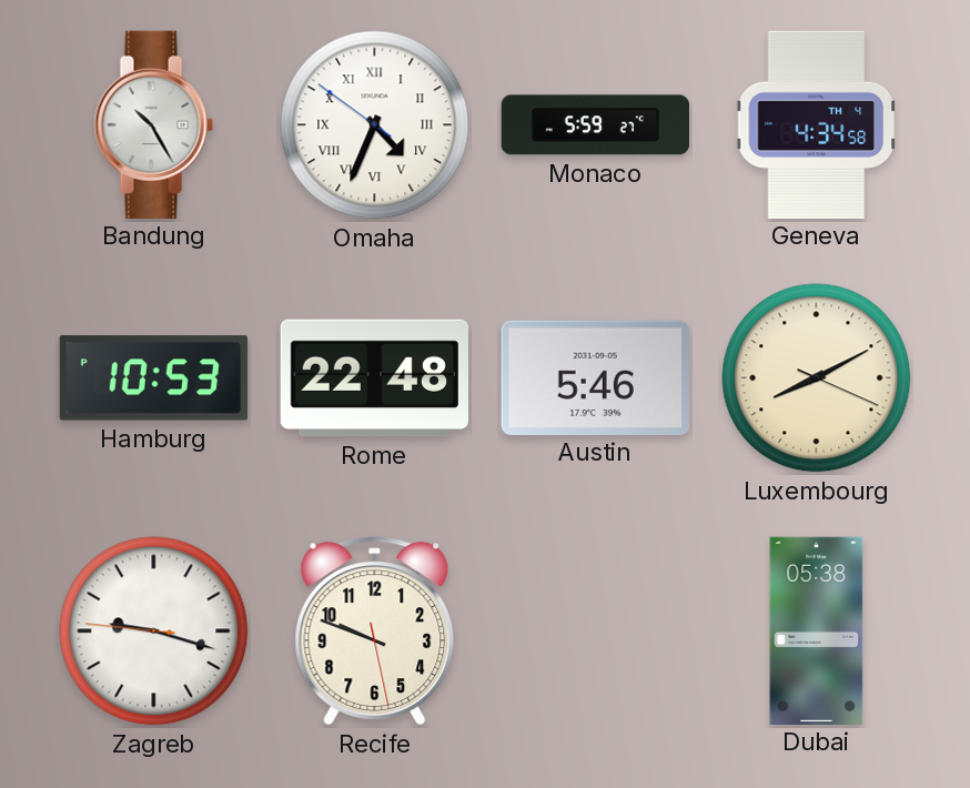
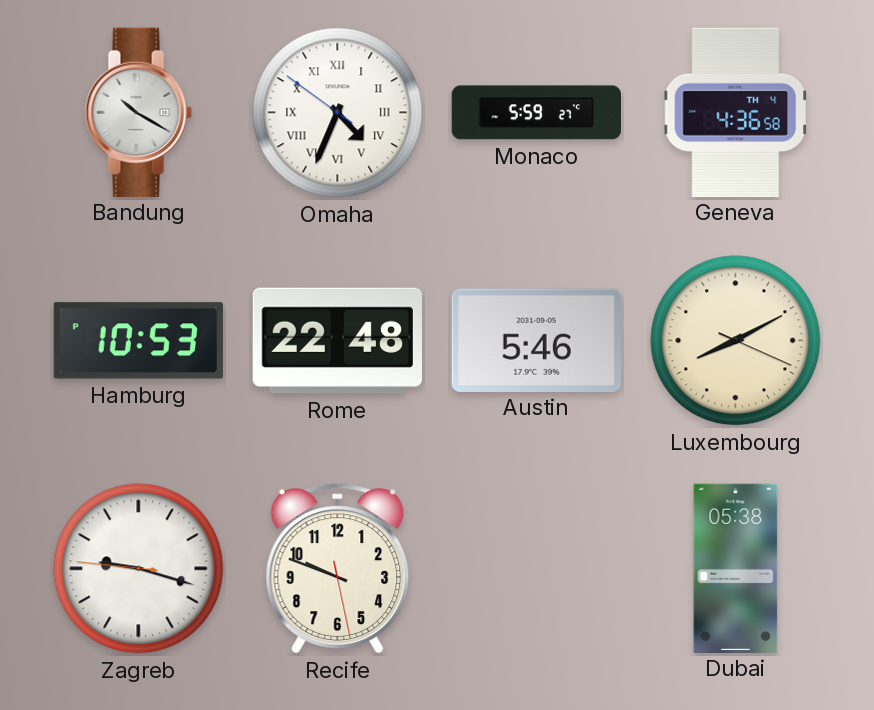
Bandung: 10:25 -> 10:20 (138, 112)
Geneva: 4:34 -> 4:36 (736, 112)
